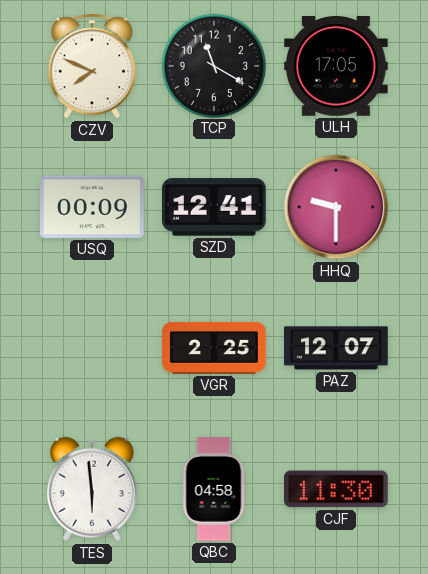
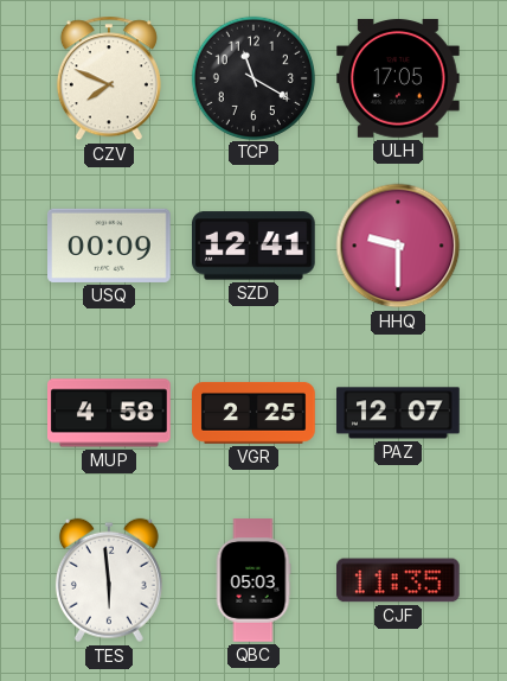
MUP: none -> 4:58 (110, 413)
QBC: 04:58 -> 05:03 (254, 580)
CJF: 11:30 -> 11:35 (399, 580)
